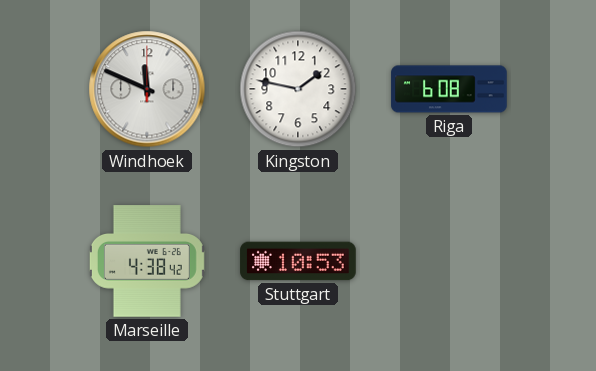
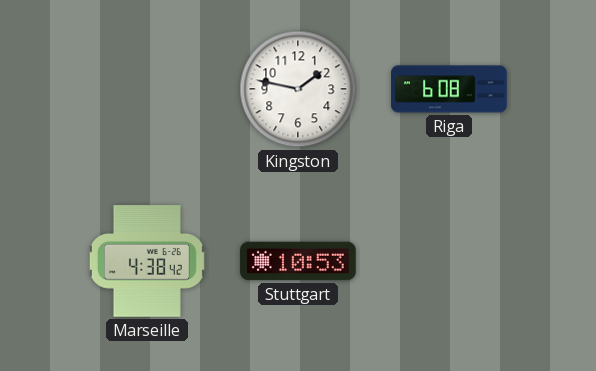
Windhoek: 11:49 -> none (147, 89)
